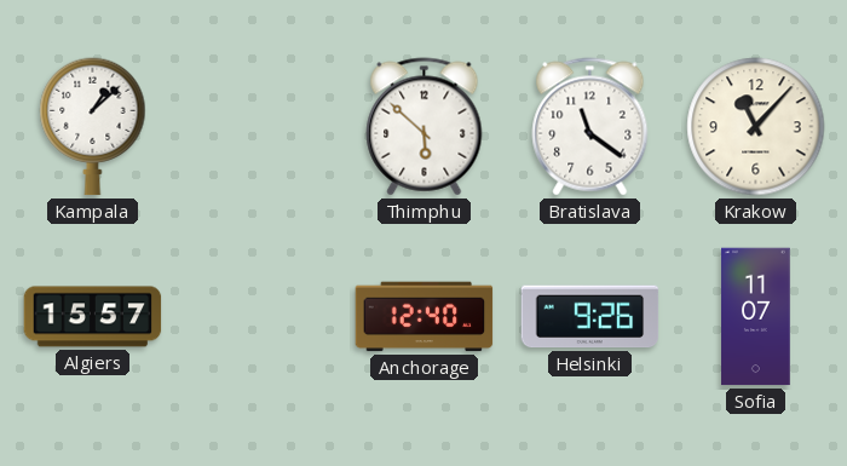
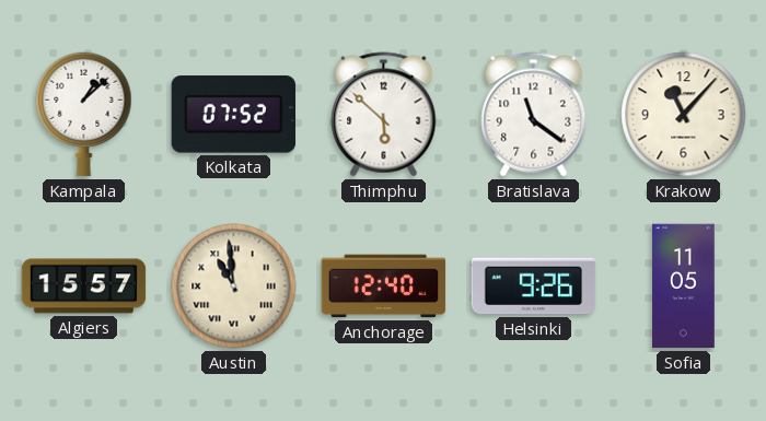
Kolkata: none -> 07:52 (233, 115)
Austin: none -> 10:59 (234, 286)
Sofia: 11:07 -> 11:05 (684, 286)
